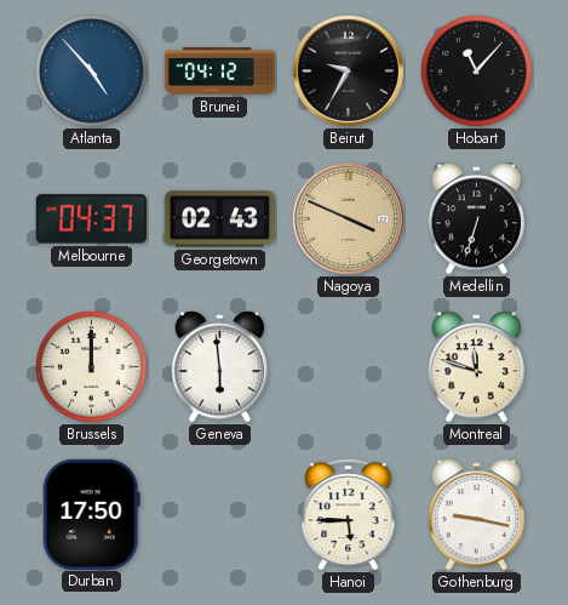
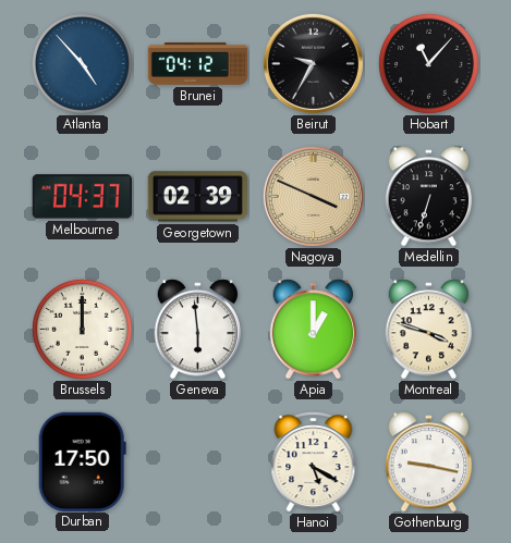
Georgetown: 02:43 -> 02:39 (197, 197)
Apia: none -> 1:00 (314, 330)
Montreal: 11:48 -> 3:48 (429, 330)
Hanoi: 5:45 -> 5:20 (314, 462)
